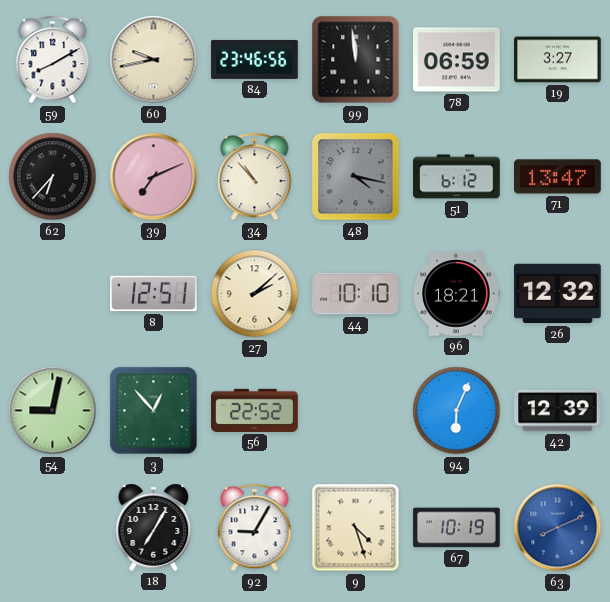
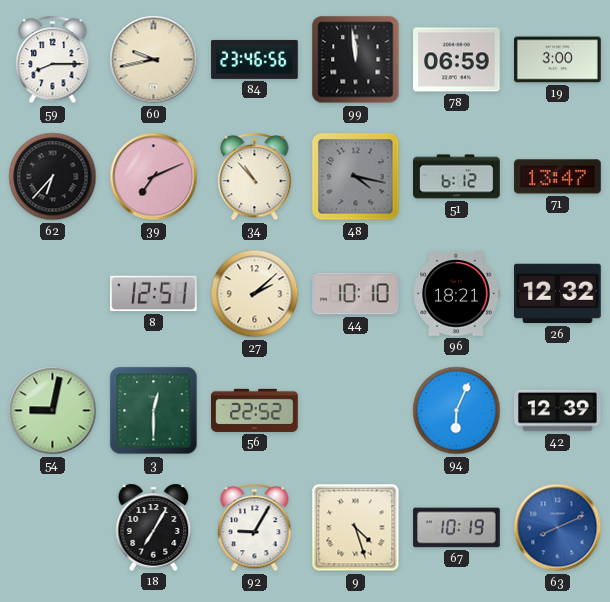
59: 8:10 -> 8:15 (53, 60)
19: 3:27 -> 3:00 (558, 60)
3: 12:53 -> 12:30 (154, 411)
